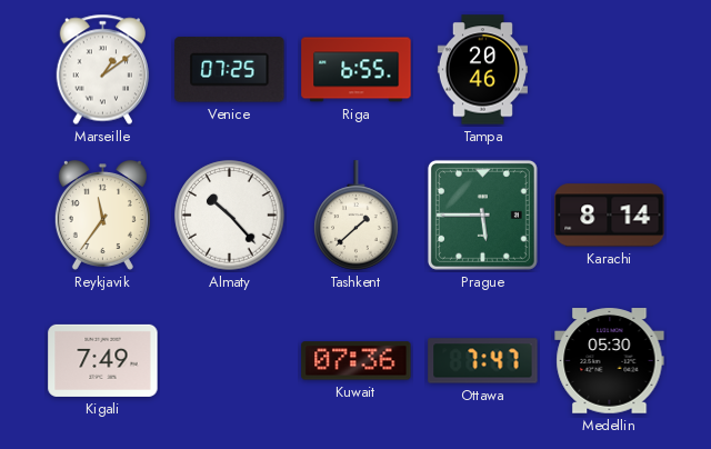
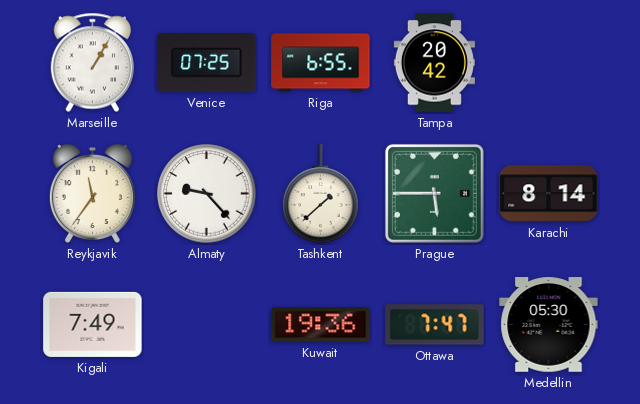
Marseille: 1:09 -> 1:05 (93, 63)
Tampa: 20:46 -> 20:42 (434, 63)
Almaty: 10:23 -> 9:23 (207, 194)
Kuwait: 07:36 -> 19:36 (321, 325)
